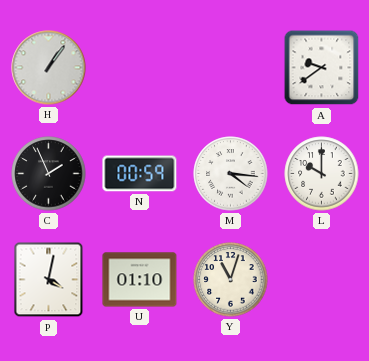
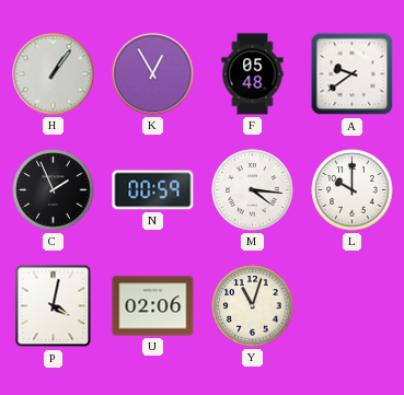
K: none -> 12:55 (153, 74)
F: none -> 05:48 (253, 74)
U: 01:10 -> 02:06 (153, 306)
